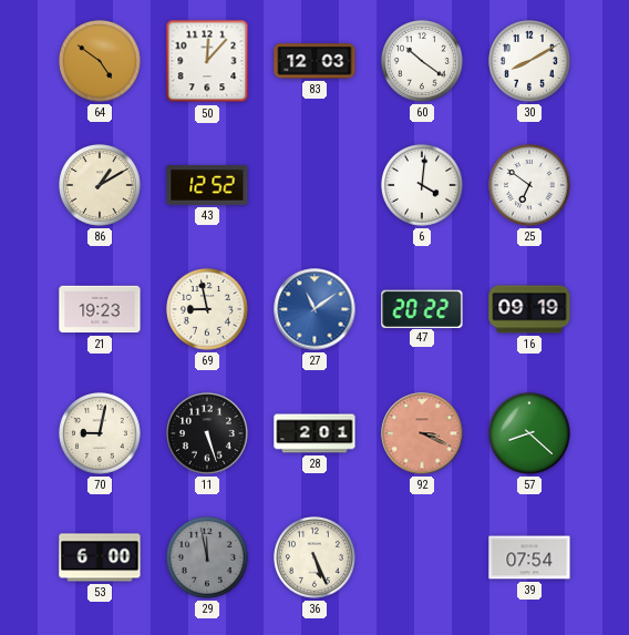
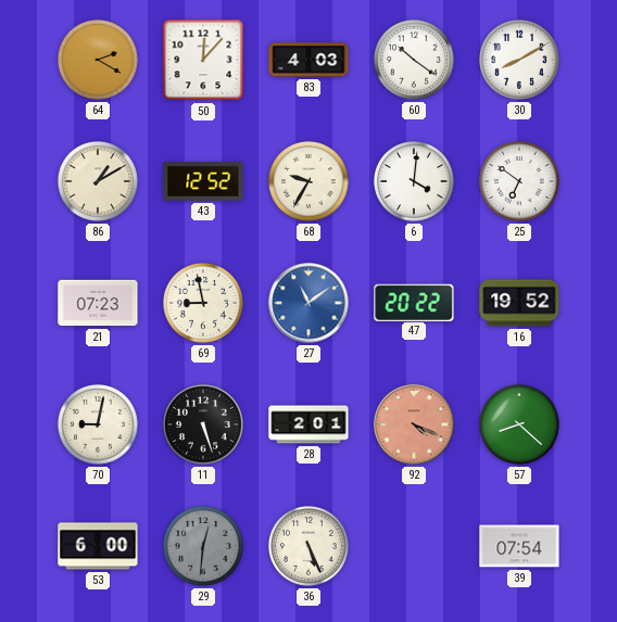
64: 4:51 -> 2:20 (99, 61)
83: 12:03 -> 4:03 (308, 60)
68: none -> 9:35 (310, 182)
21: 19:23 -> 07:23 (98, 303)
16: 09:19 -> 19:52 (519, 303)
92: 3:19 -> 4:19 (414, 424)
29: 11:58 -> 12:31 (204, 547)
